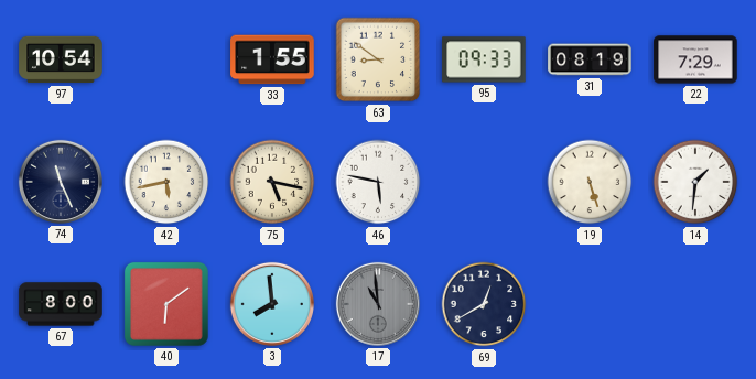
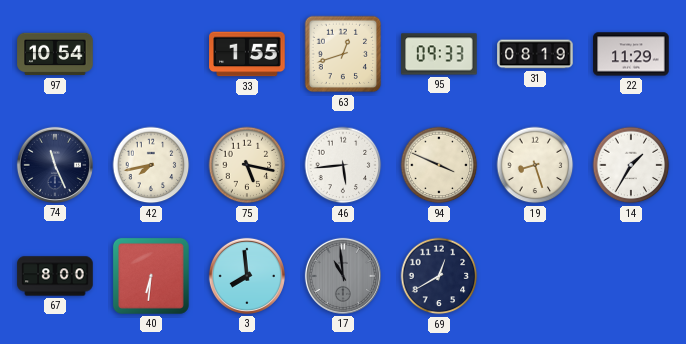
63: 8:51 -> 12:42 (343, 54)
22: 7:29 -> 11:29 (631, 54)
42: 5:43 -> 7:43 (151, 165)
46: 5:47 -> 5:44 (343, 165)
94: none -> 3:49 (439, 165)
19: 5:27 -> 8:27 (535, 165)
14: 1:31 -> 1:35 (631, 165)
40: 6:09 -> 6:31 (151, 276)
